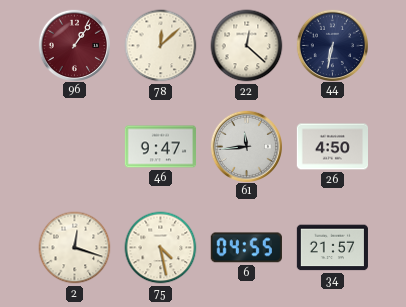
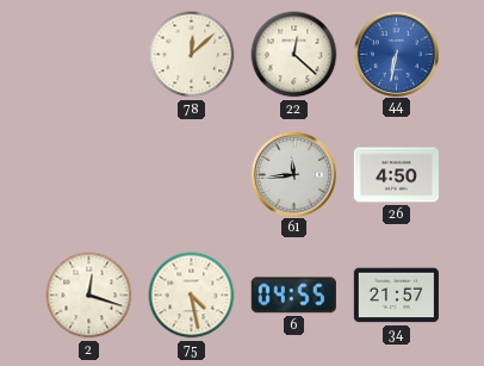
96: 1:06 -> none (74, 45)
44 dial: navy -> blue (396, 54)
46: 9:47 -> none (160, 147)
